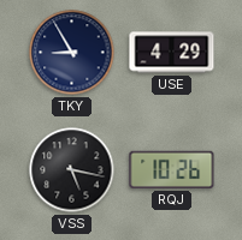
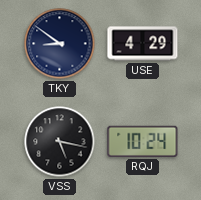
TKY: 8:55 -> 8:51 (60, 44)
RQJ: 10:26 -> 10:24 (143, 141)
